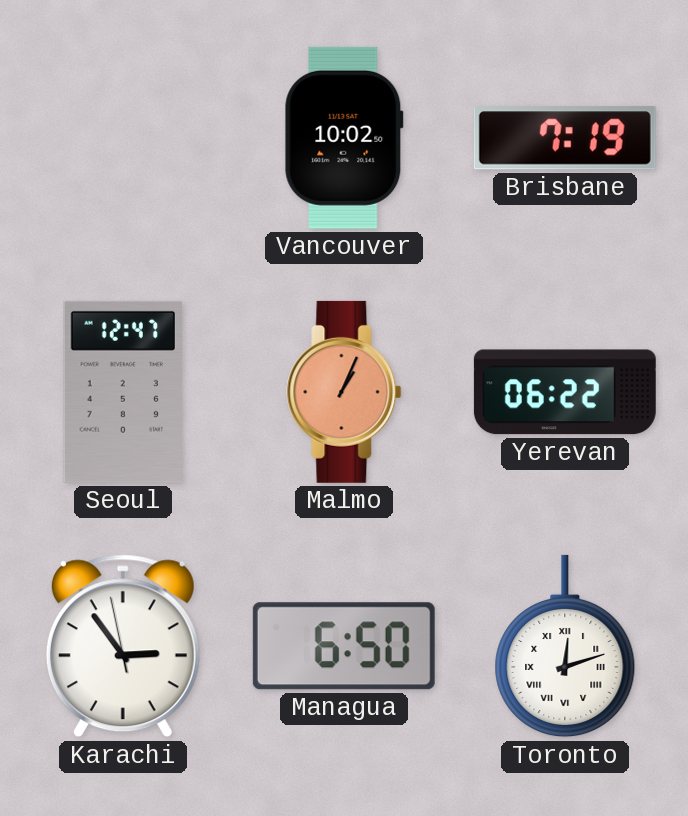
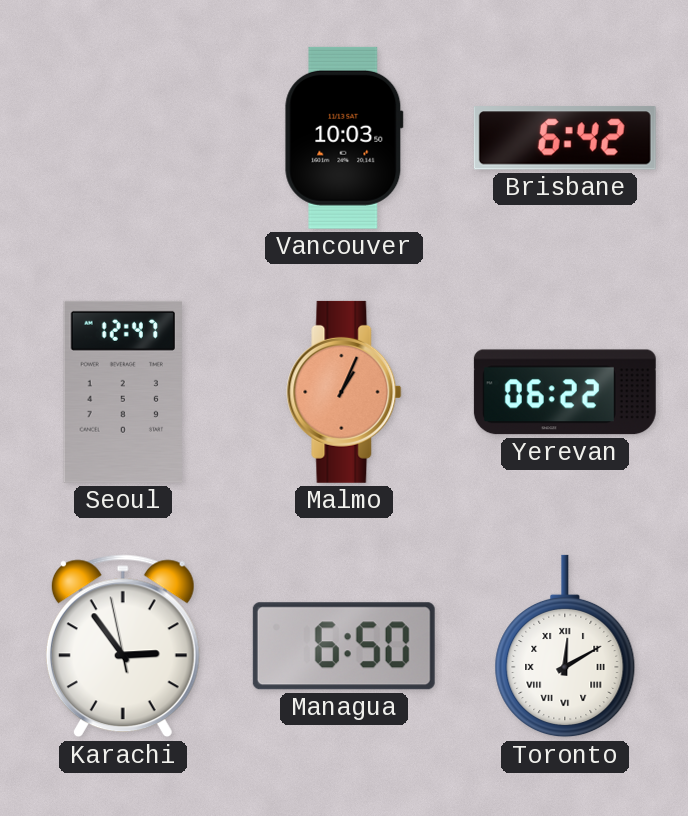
Vancouver: 10:02 -> 10:03 (344, 138)
Brisbane: 7:19 -> 6:42 (565, 138)
Toronto: 12:12 -> 12:10 (565, 646)
